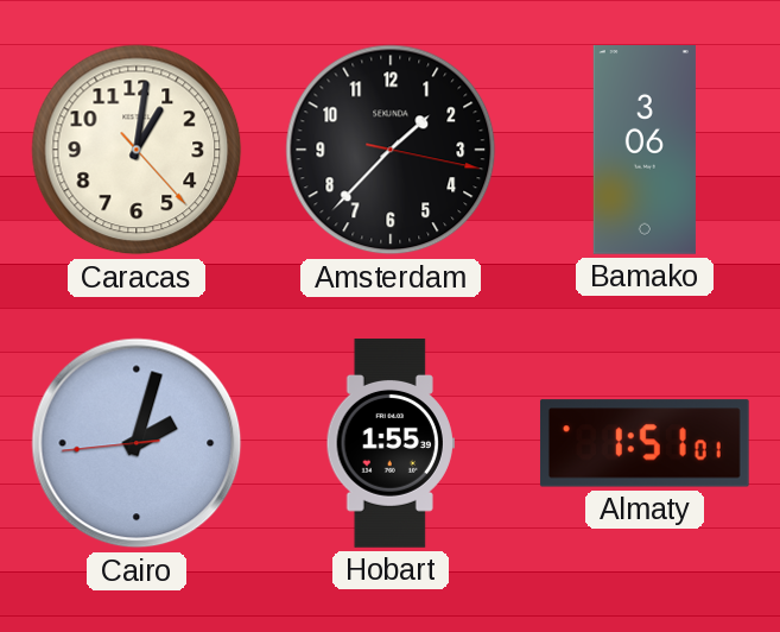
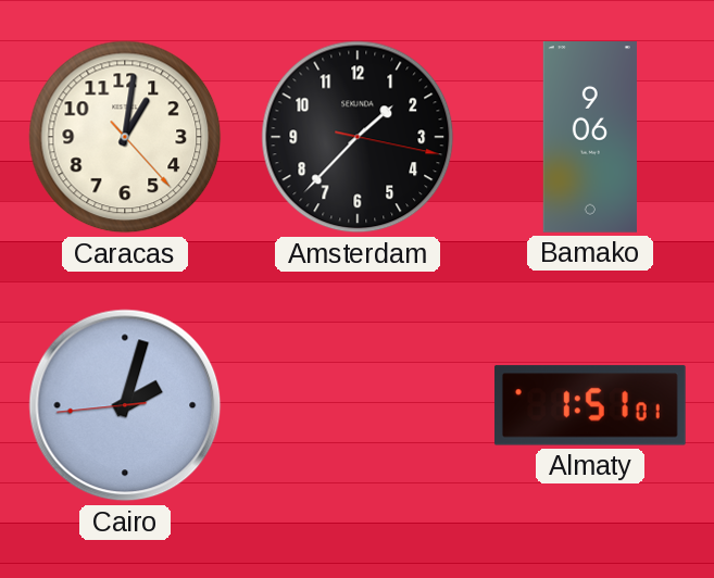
Bamako: 3:06 -> 9:06 (590, 138)
Hobart: 1:55 -> none (391, 443)
